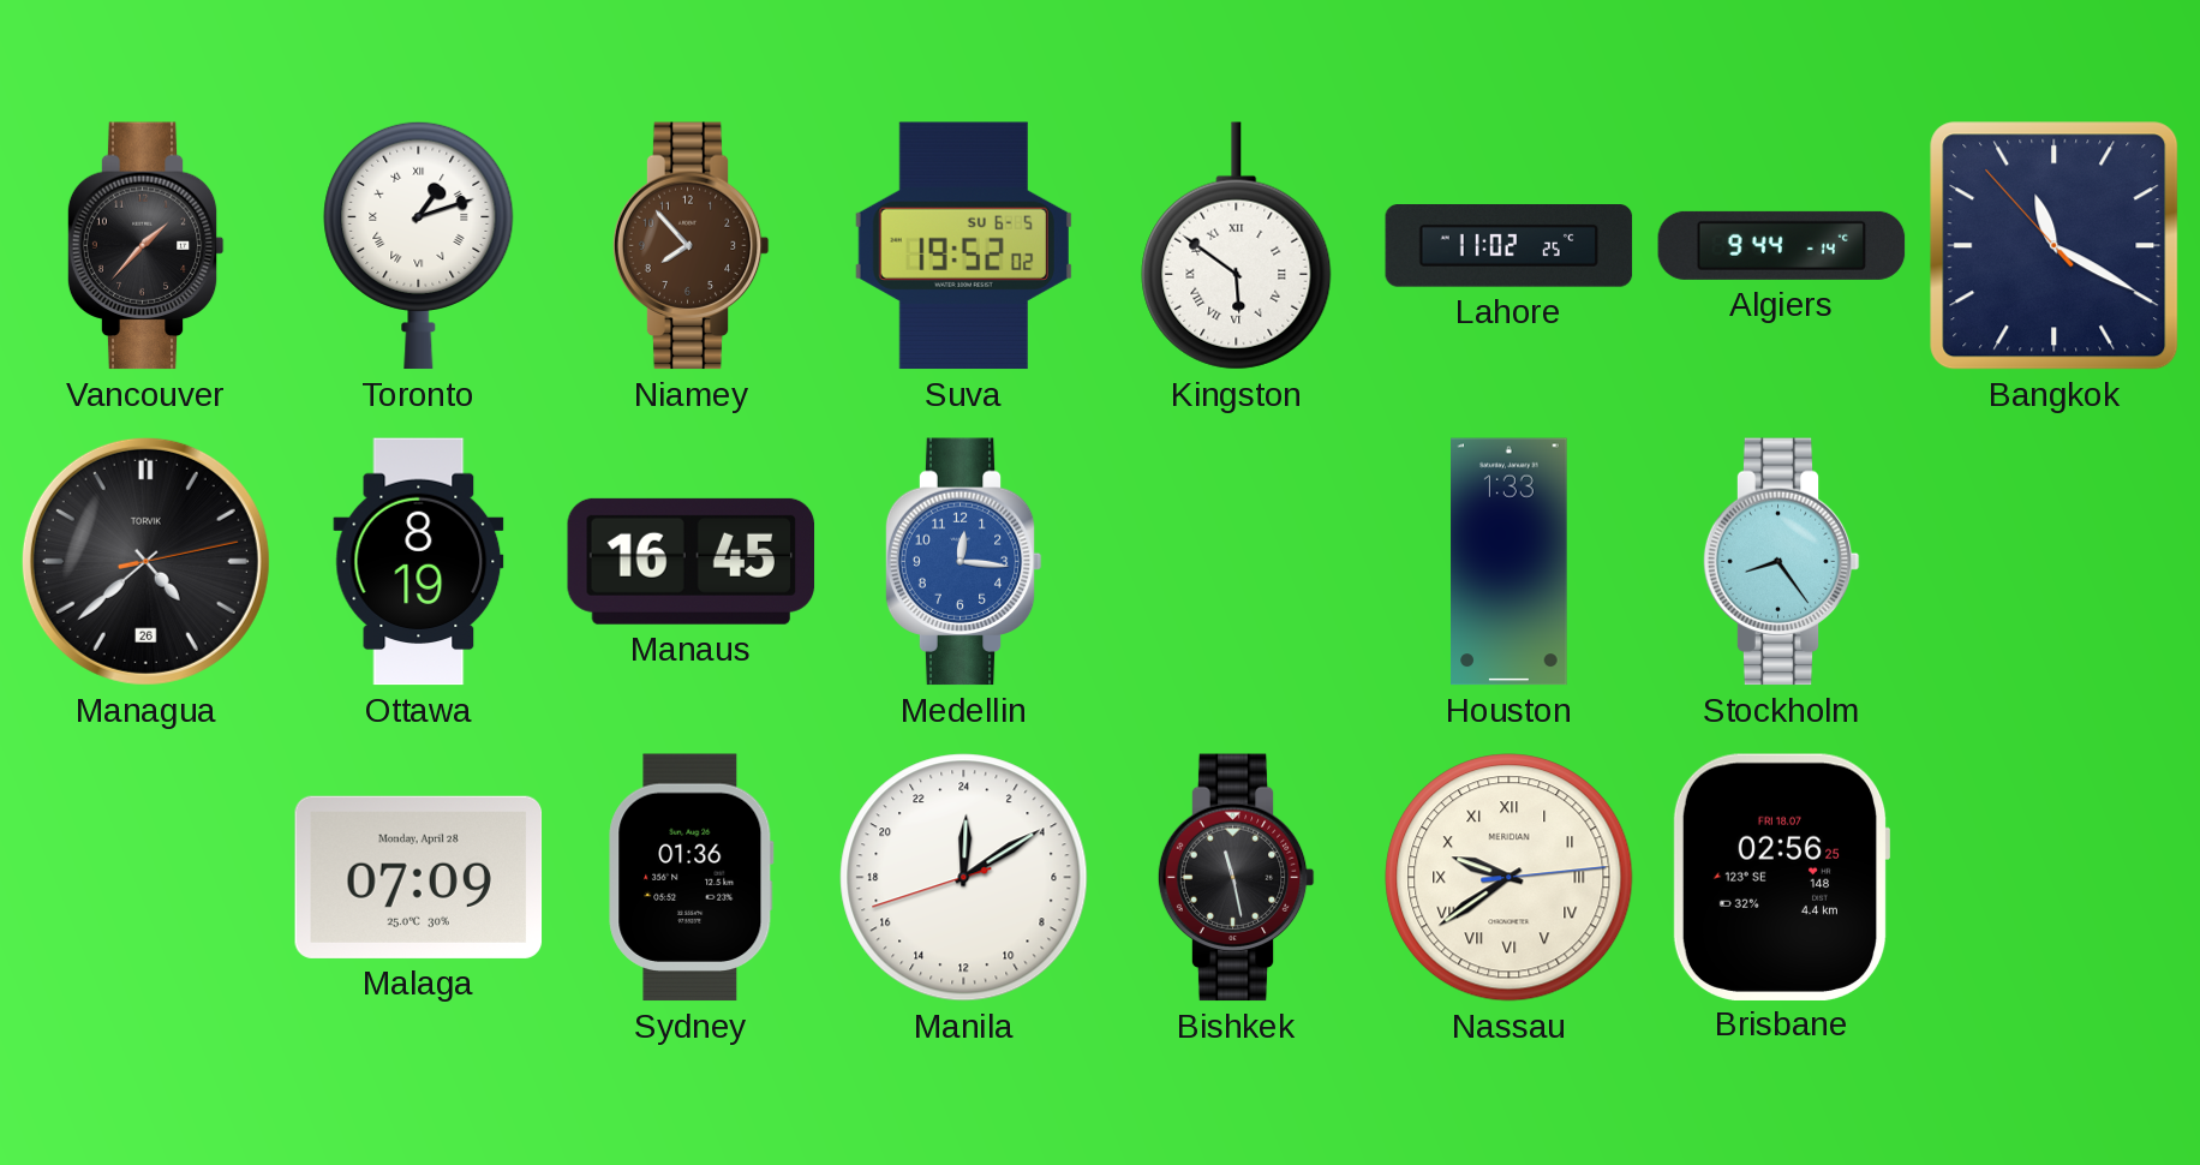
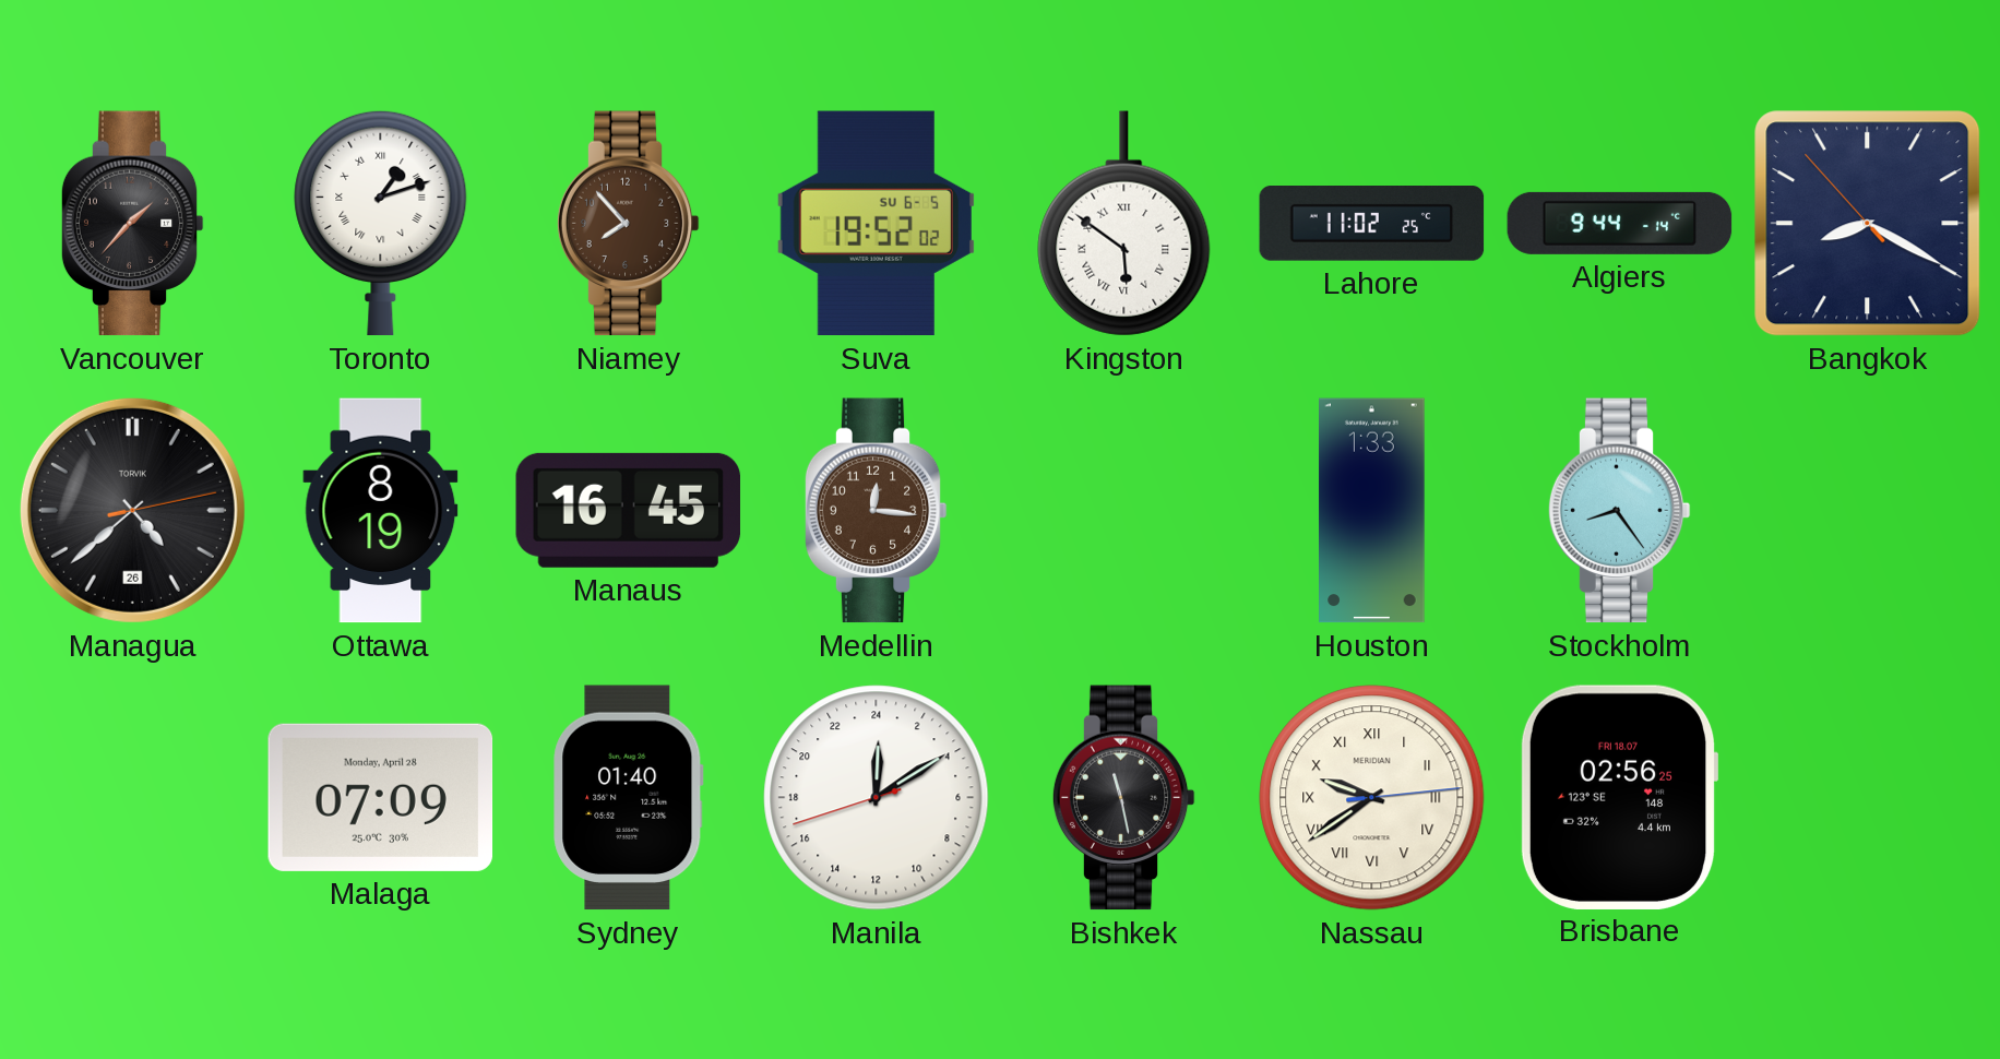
Bangkok: 11:19 -> 8:19 (1868, 224)
Medellin dial: blue -> brown (876, 511)
Sydney: 01:36 -> 01:40 (629, 798)
